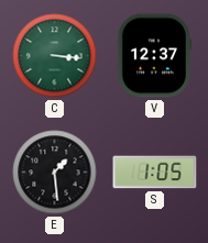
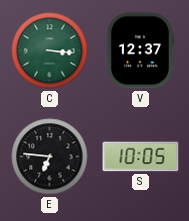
E: 1:29 -> 6:46 (50, 157)
S: 1:05 -> 10:05 (141, 157)
